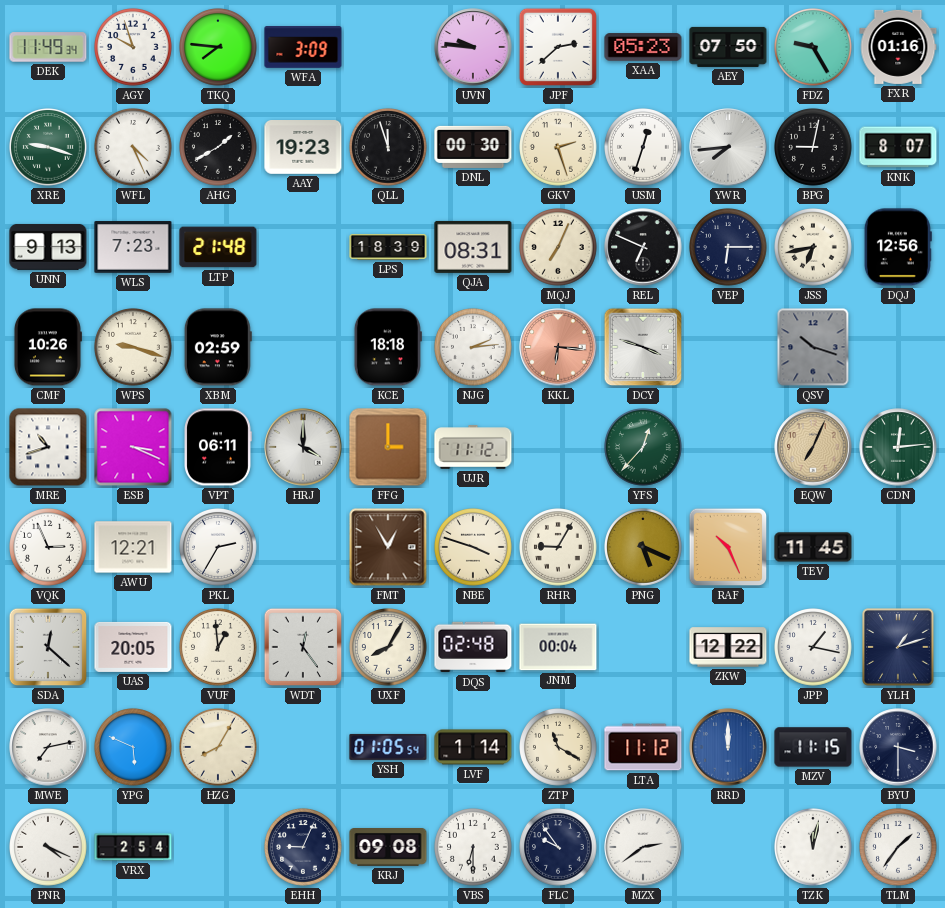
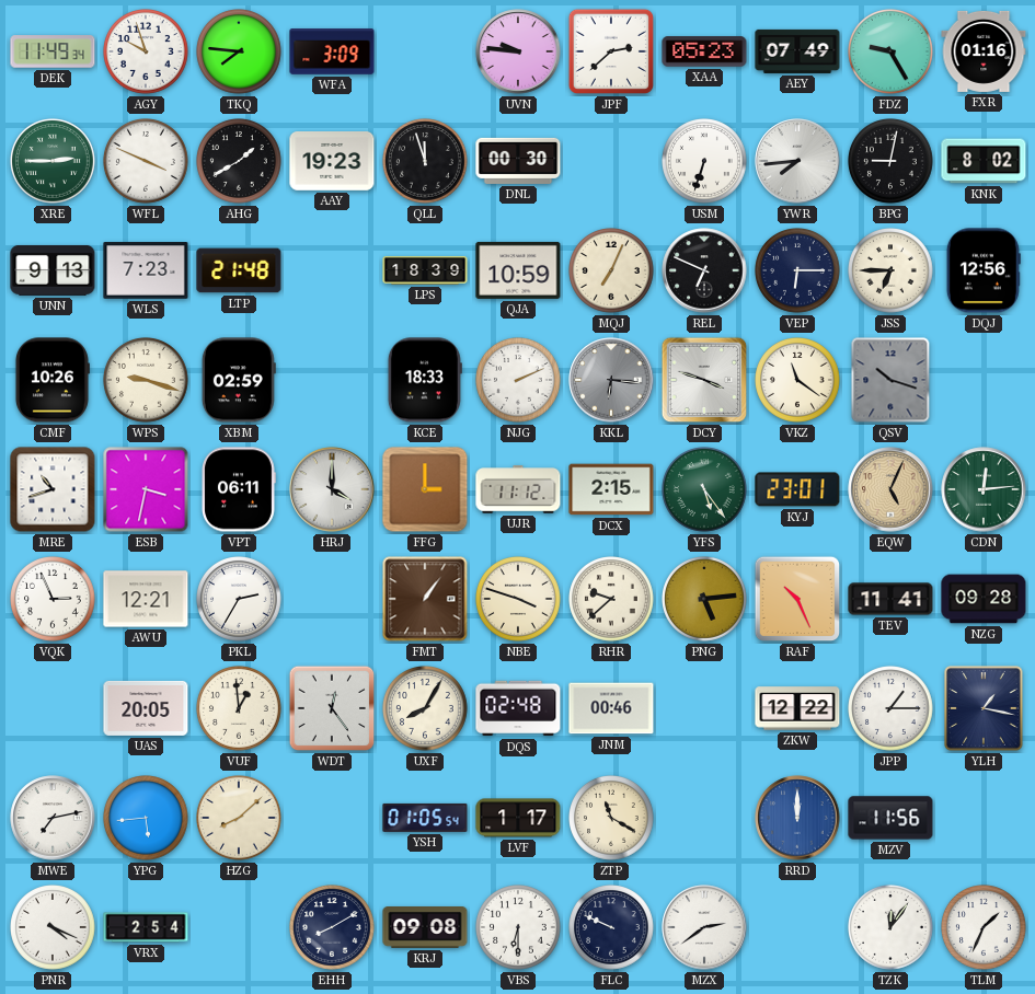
AEY: 07:50 -> 07:49 (797, 51)
XRE: 9:18 -> 2:45 (54, 162)
WFL: 4:26 -> 3:49 (147, 162)
GKV: 2:27 -> none (559, 148)
USM: 12:33 -> 6:33 (705, 162)
KNK: 8:07 -> 8:02 (984, 161)
QJA: 08:31 -> 10:59 (518, 270)
JSS: 6:43 -> 6:45 (892, 271)
KCE: 18:18 -> 18:33 (425, 380)
NJG: 2:14 -> 2:11 (519, 381)
KKL dial: salmon -> grey (611, 380)
VKZ: none -> 11:21 (798, 381)
ESB: 3:19 -> 3:32 (146, 489)
DCX: none -> 2:15 (611, 489)
YFS: 12:37 -> 5:24 (705, 490)
KYJ: none -> 23:01 (797, 489)
EQW: 7:04 -> 5:04 (890, 489)
FMT: 12:55 -> 1:06 (425, 599)
RHR: 9:05 -> 9:38 (612, 600)
PNG: 5:19 -> 5:14 (705, 600)
TEV: 11:45 -> 11:41 (890, 599)
NZG: none -> 09:28 (984, 599)
SDA: 12:22 -> none (48, 647)
JNM: 00:04 -> 00:46 (611, 708)
JPP: 1:17 -> 1:15 (892, 709)
YLH: 1:12 -> 1:17 (984, 708)
YPG: 5:49 -> 5:44 (147, 819)
HZG: 8:05 -> 8:08 (240, 819)
LVF: 1:14 -> 1:17 (518, 818)
LTA: 11:12 -> none (643, 747)
MZV: 11:15 -> 11:56 (890, 818)
BYU: 3:30 -> none (898, 747)
EHH: 9:04 -> 8:10 (333, 928)
FLC: 9:54 -> 9:49 (612, 928)
TZK: 12:02 -> 12:06 (892, 928)
TLM: 1:36 -> 1:34 (985, 928)
